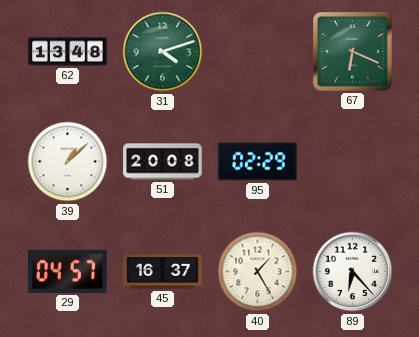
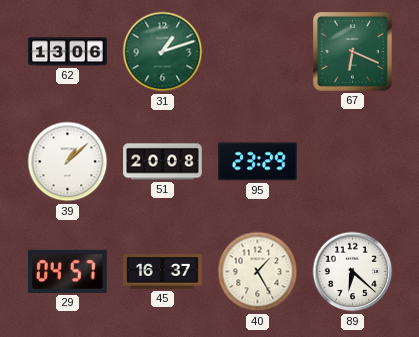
62: 13:48 -> 13:06 (68, 52)
31: 4:12 -> 1:12 (163, 52)
95: 02:29 -> 23:29 (258, 162)
89: 6:23 -> 6:22 (353, 272)
